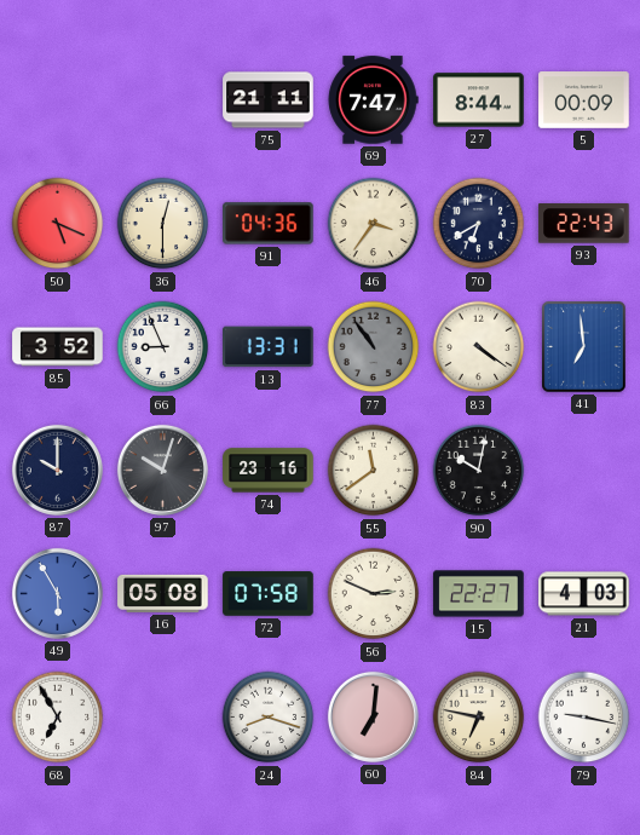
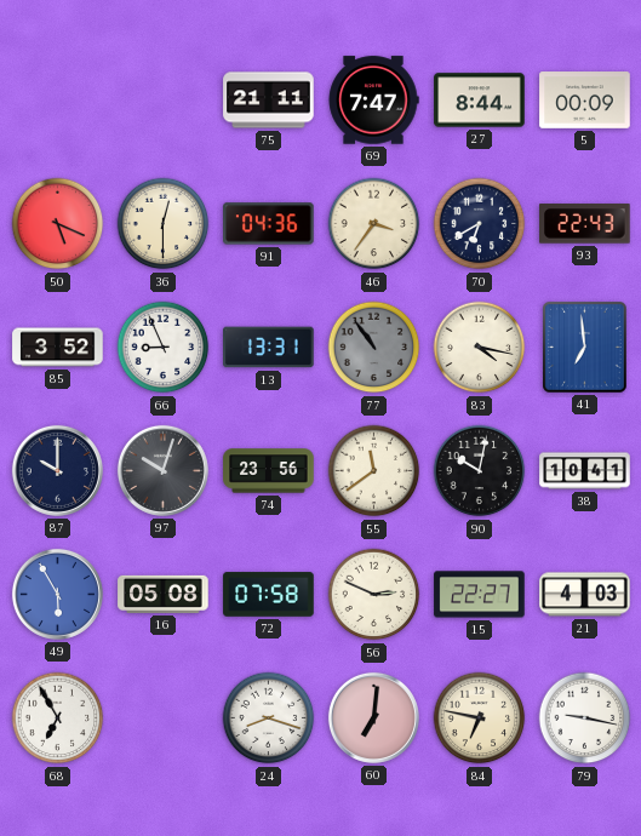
83: 4:21 -> 4:17 (480, 348)
74: 23:16 -> 23:56 (269, 471)
38: none -> 10:41 (585, 471)
